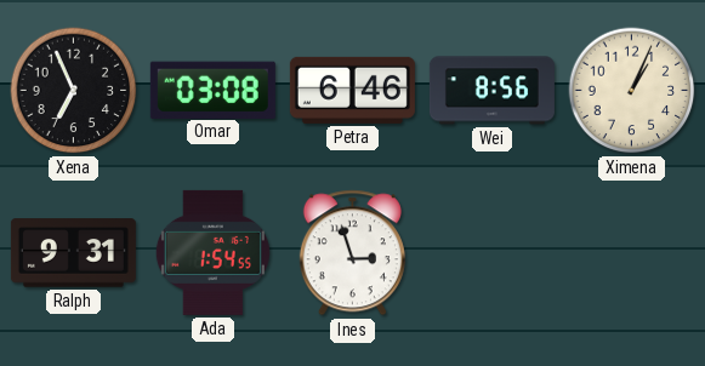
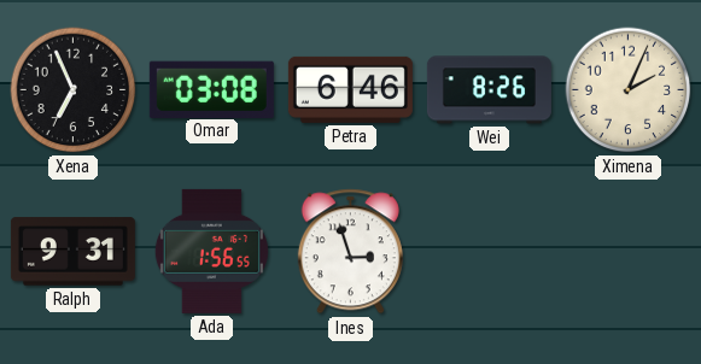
Wei: 8:56 -> 8:26 (489, 90)
Ximena: 1:04 -> 2:04 (629, 90)
Ada: 1:54 -> 1:56 (211, 251)
